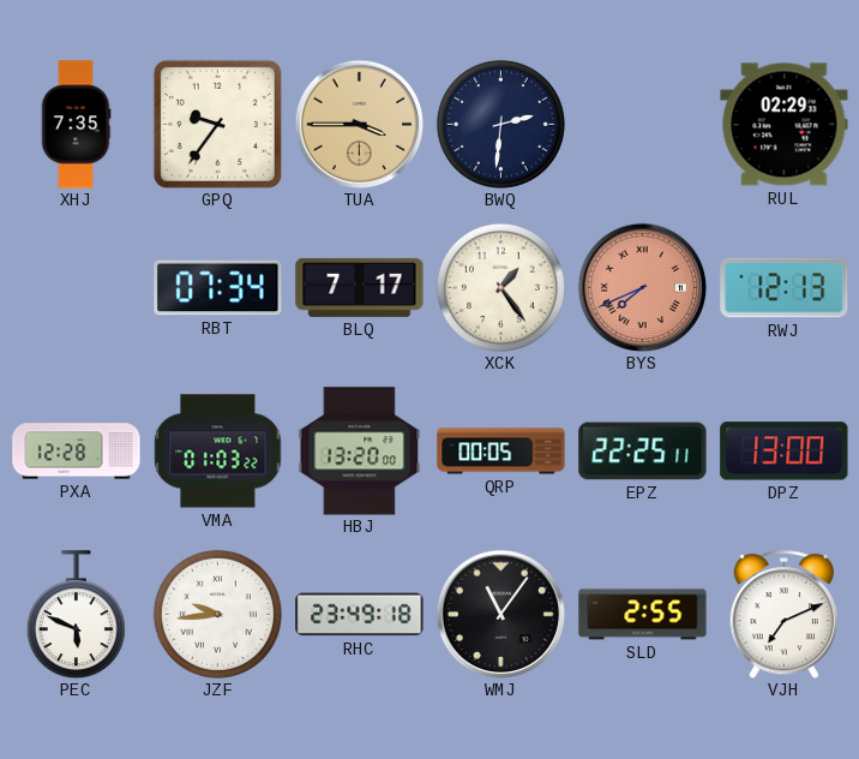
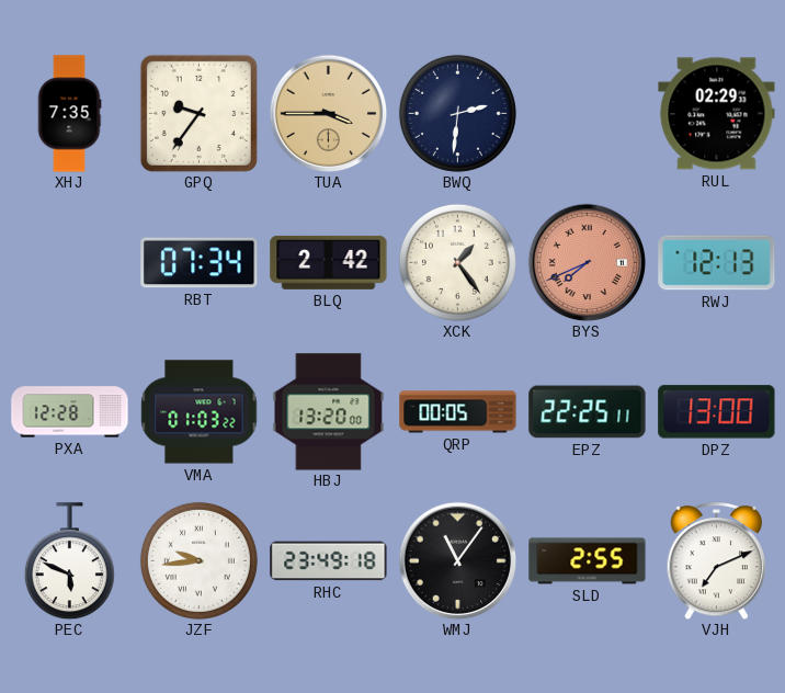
BLQ: 7:17 -> 2:42 (329, 262)
